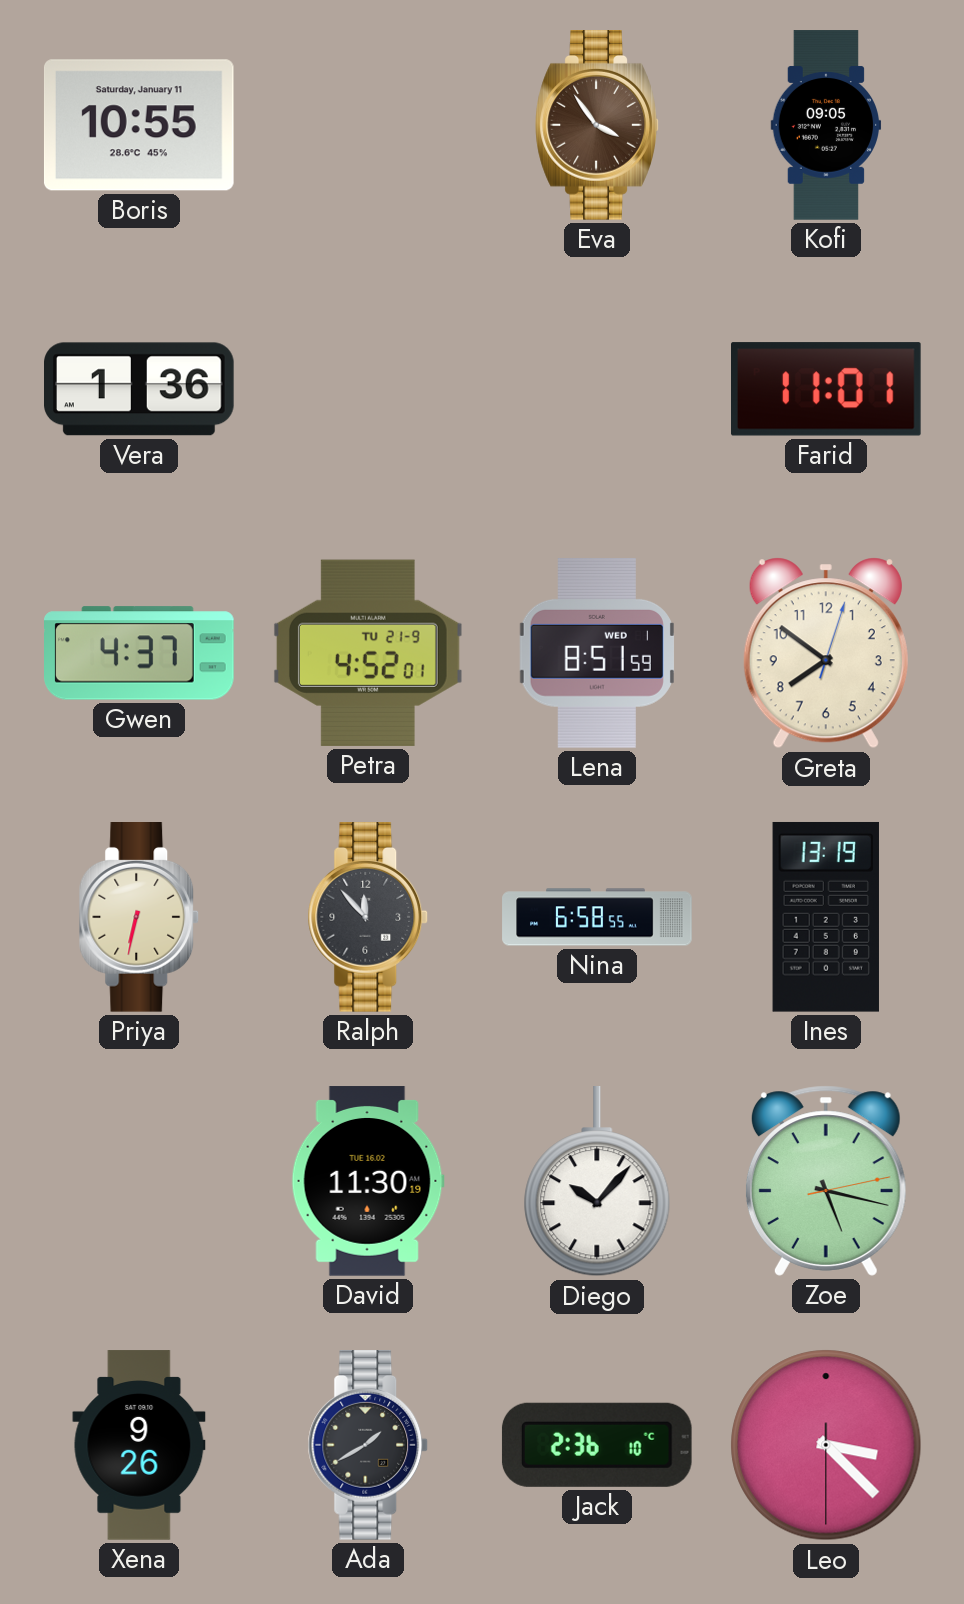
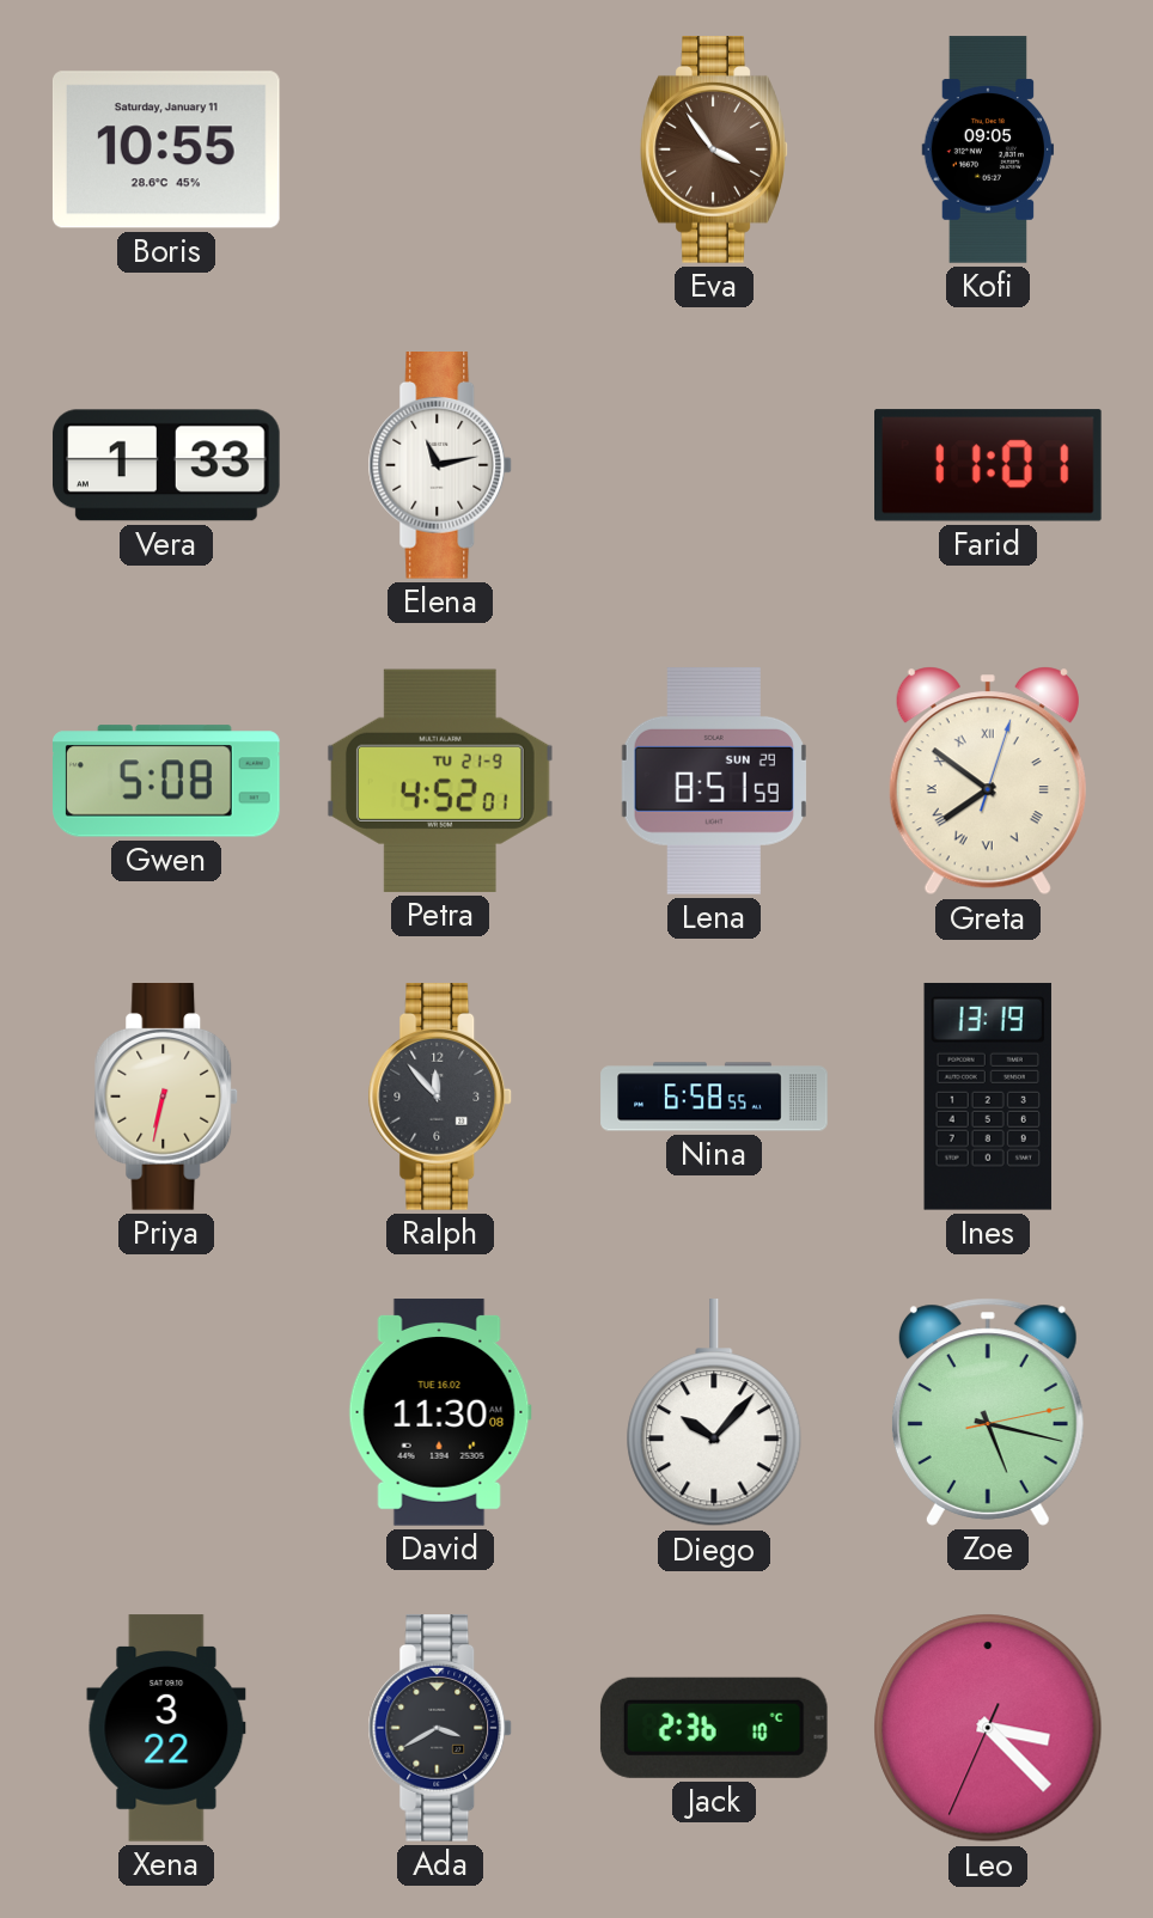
Vera: 1:36 -> 1:33 (167, 465)
Elena: none -> 11:13 (440, 466)
Gwen: 4:37 -> 5:08 (167, 781)
Lena date: WED 1 -> SUN 29 (714, 781)
Greta numerals: Arabic -> Roman (988, 781)
David: 11:30:19 -> 11:30:08 (440, 1412)
Xena: 9:26 -> 3:22 (166, 1728)
Ada: 1:40 -> 3:40 (440, 1729)
Leo: 3:22:30 -> 3:22:34 (988, 1728)
